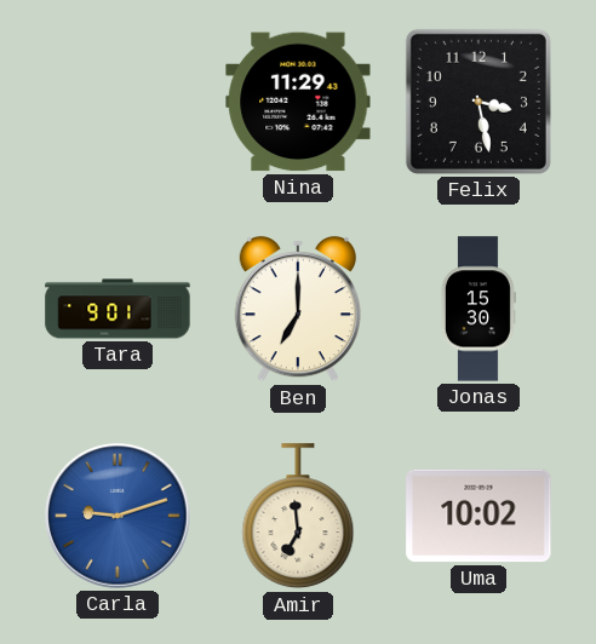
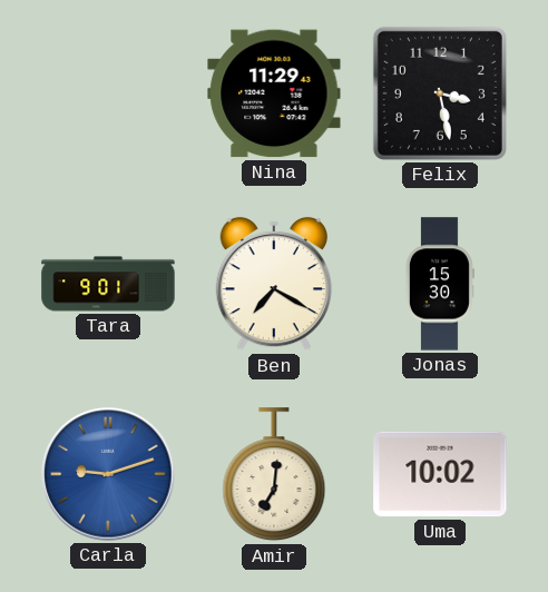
Ben: 7:00 -> 7:20 (273, 284)
Amir: 6:59 -> 7:01 (274, 475)
